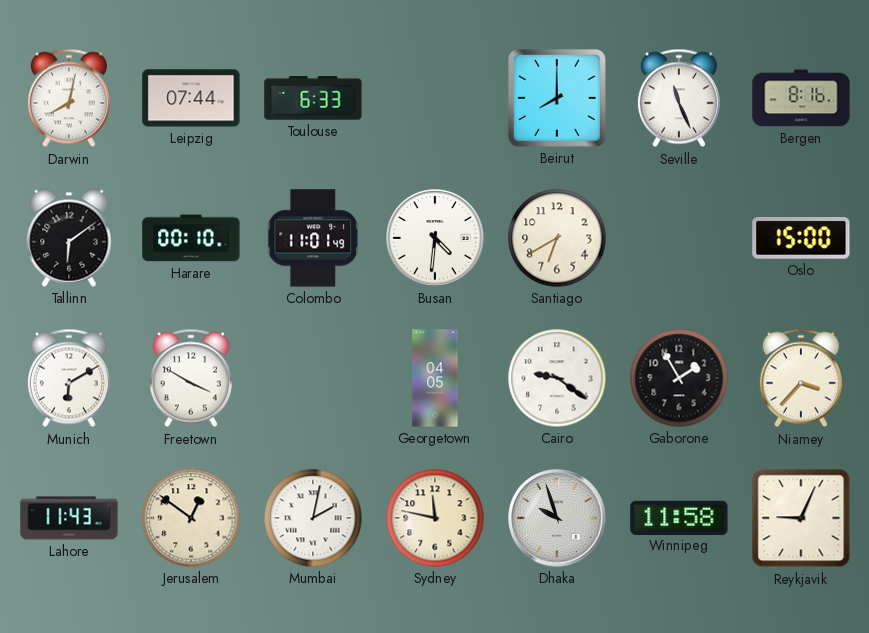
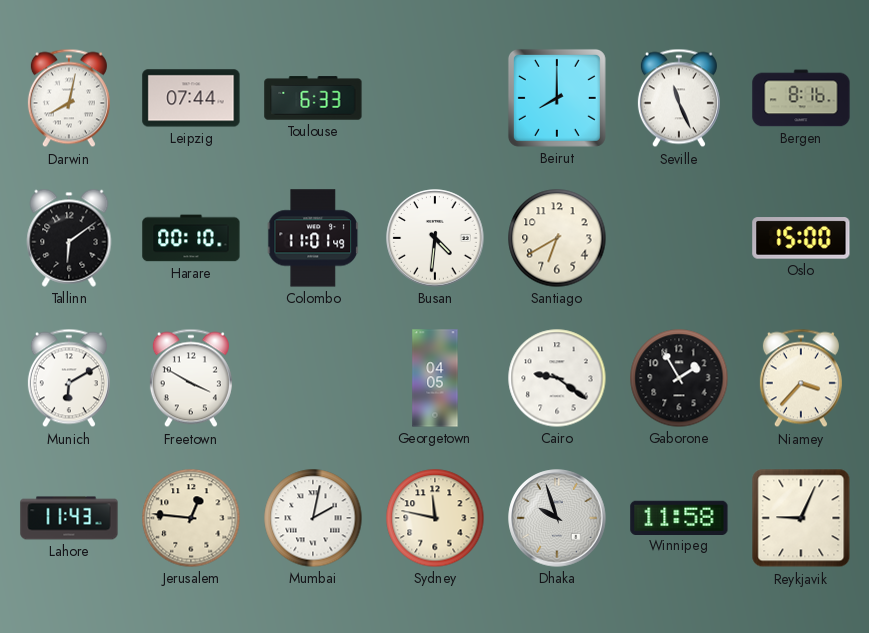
Jerusalem: 12:51 -> 12:46 (191, 518)
